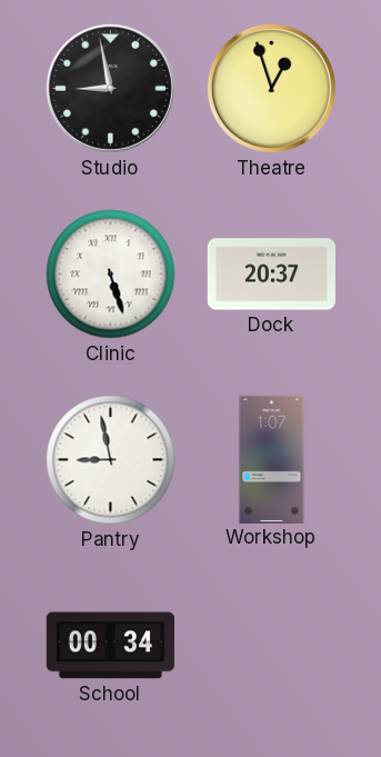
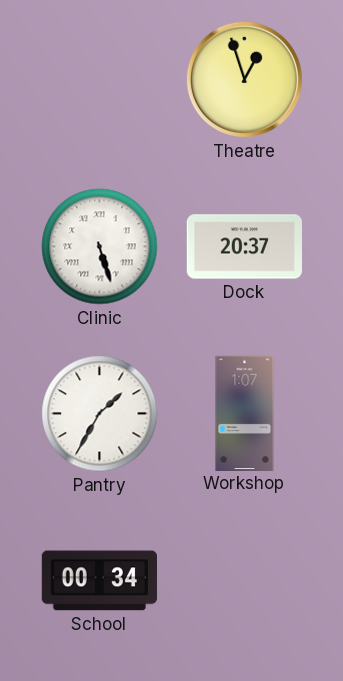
Studio: 8:58 -> none (110, 88)
Pantry: 8:58 -> 1:35 (100, 414)
